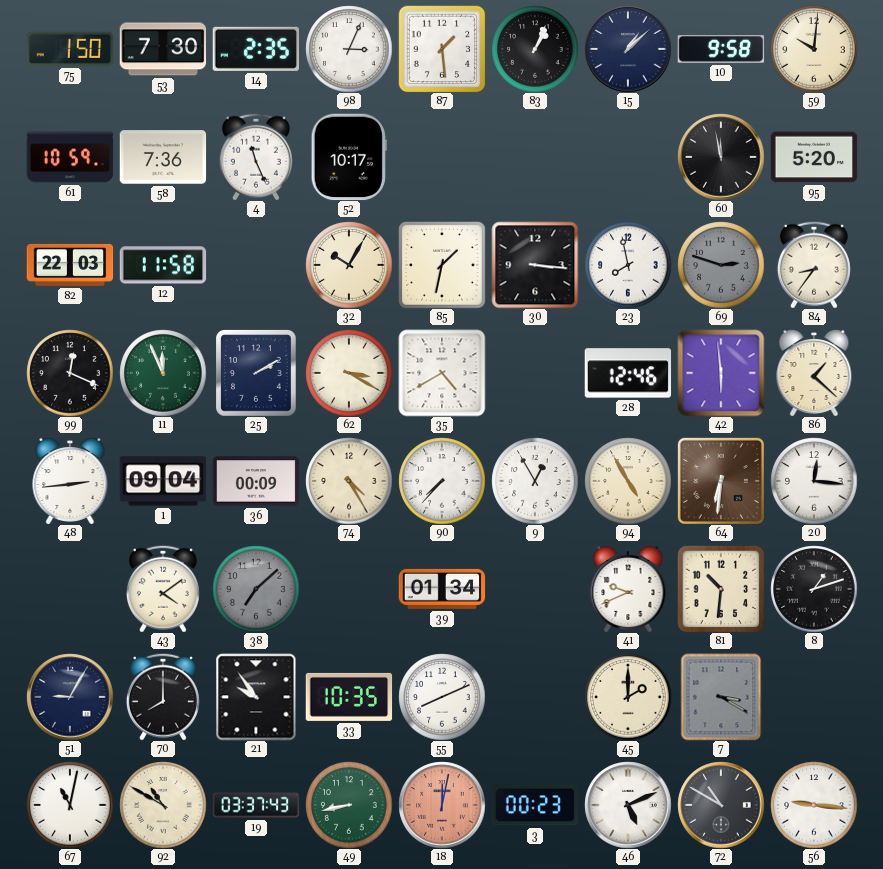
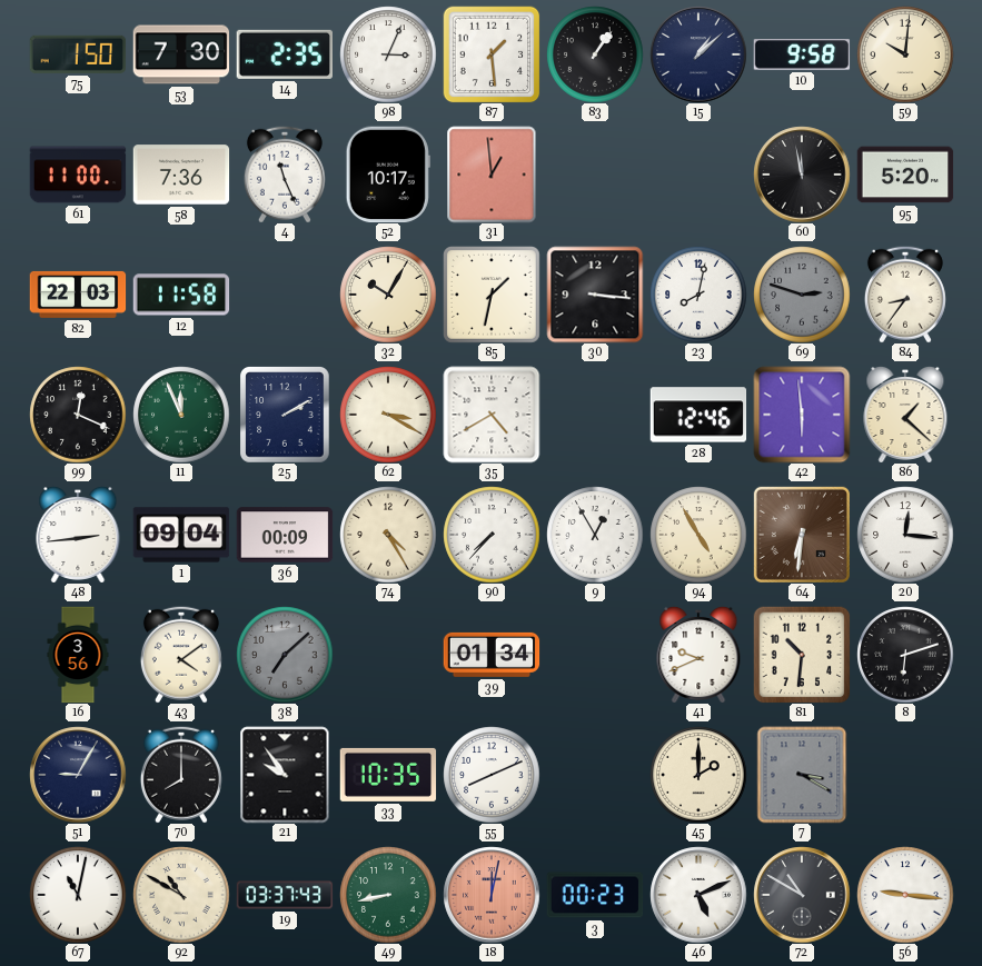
83: 1:04 -> 1:06 (595, 54)
61: 10:59 -> 11:00 (78, 175)
31: none -> 12:59 (492, 175)
23: 7:58 -> 8:02 (698, 295)
16: none -> 3:56 (78, 655)
8: 1:12 -> 6:12 (905, 655)
